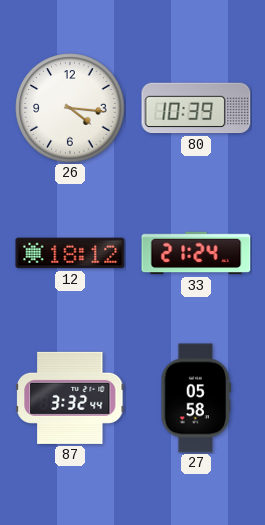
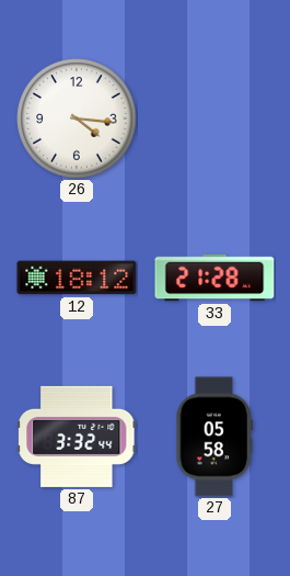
80: 10:39 -> none (196, 108)
33: 21:24 -> 21:28 (214, 278)
